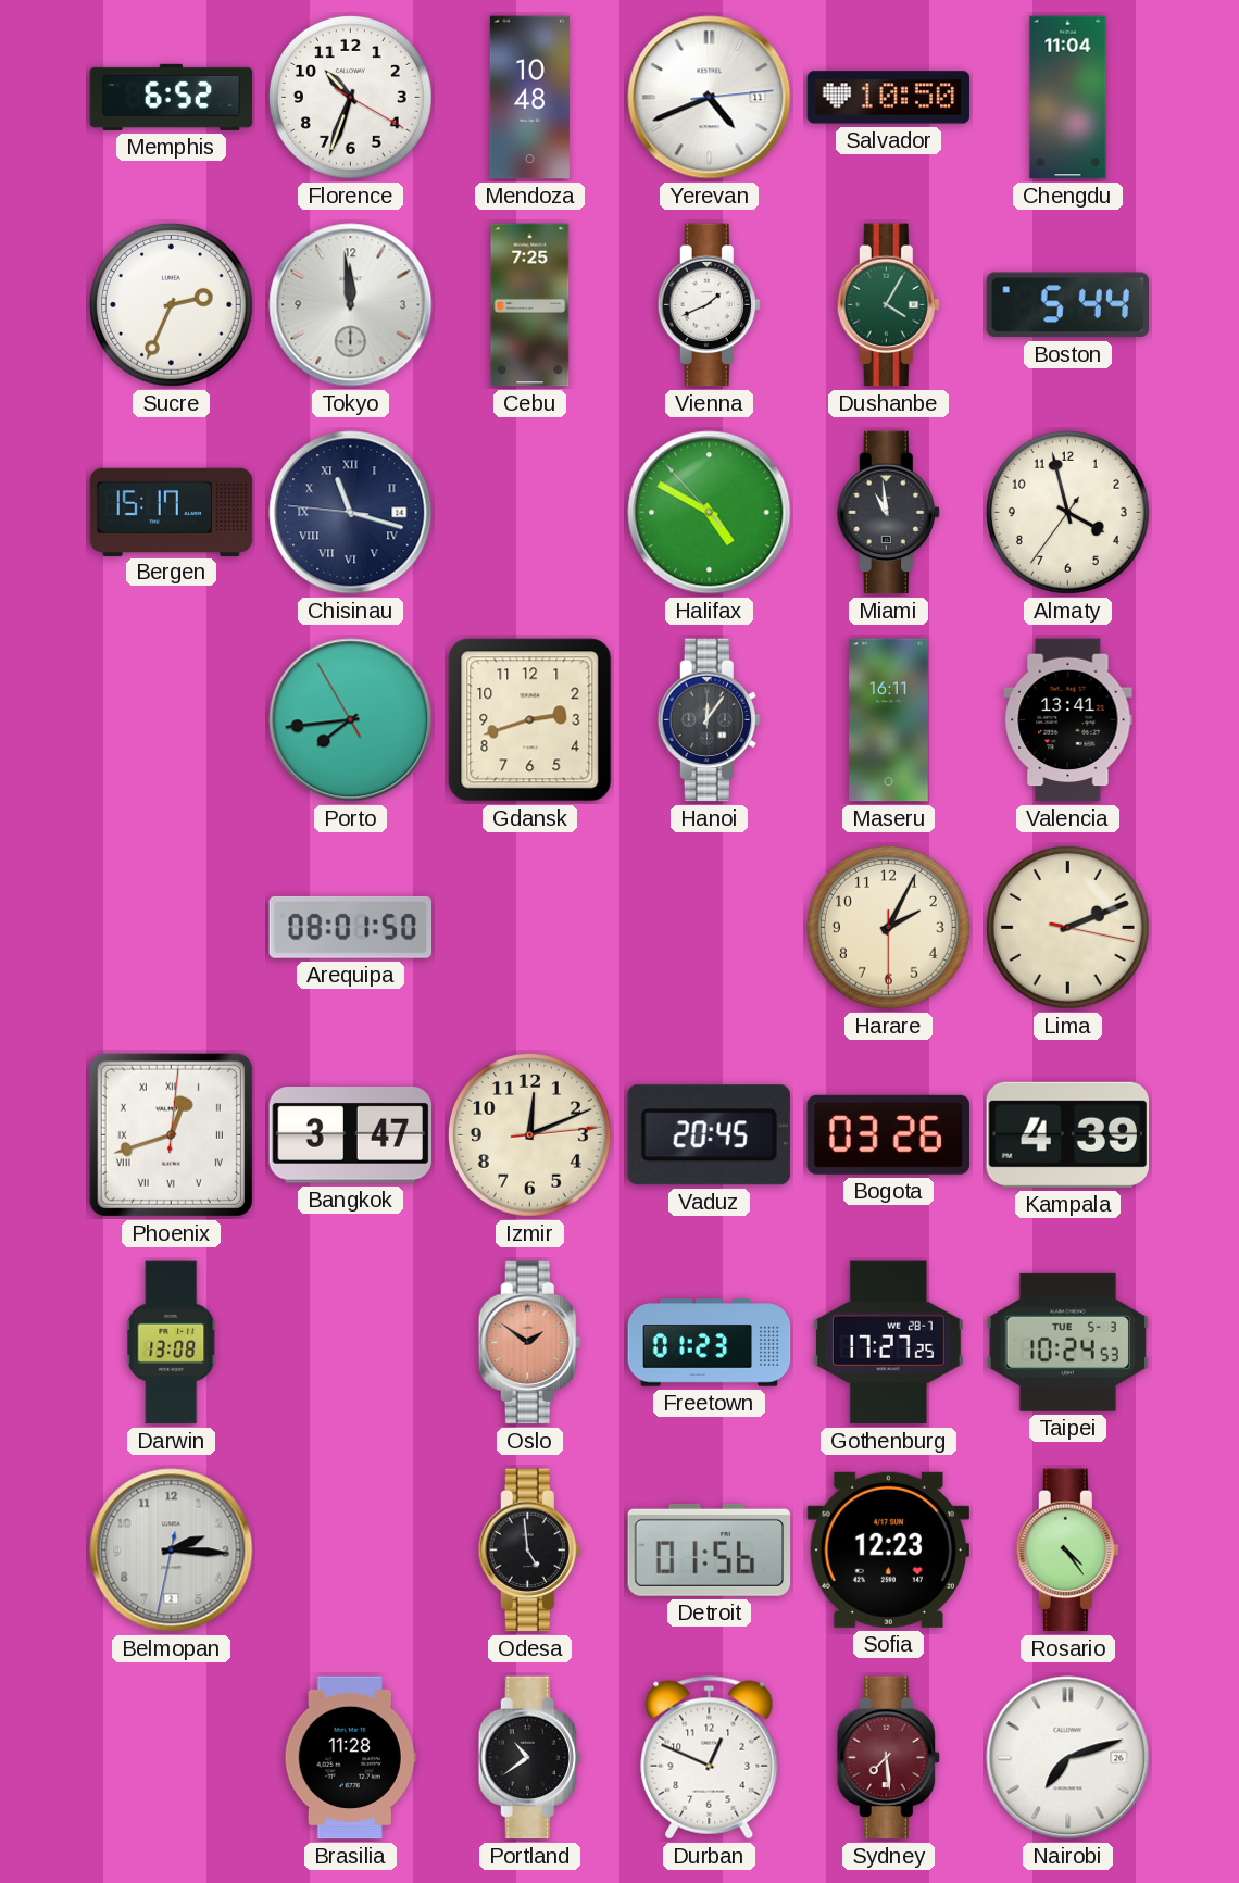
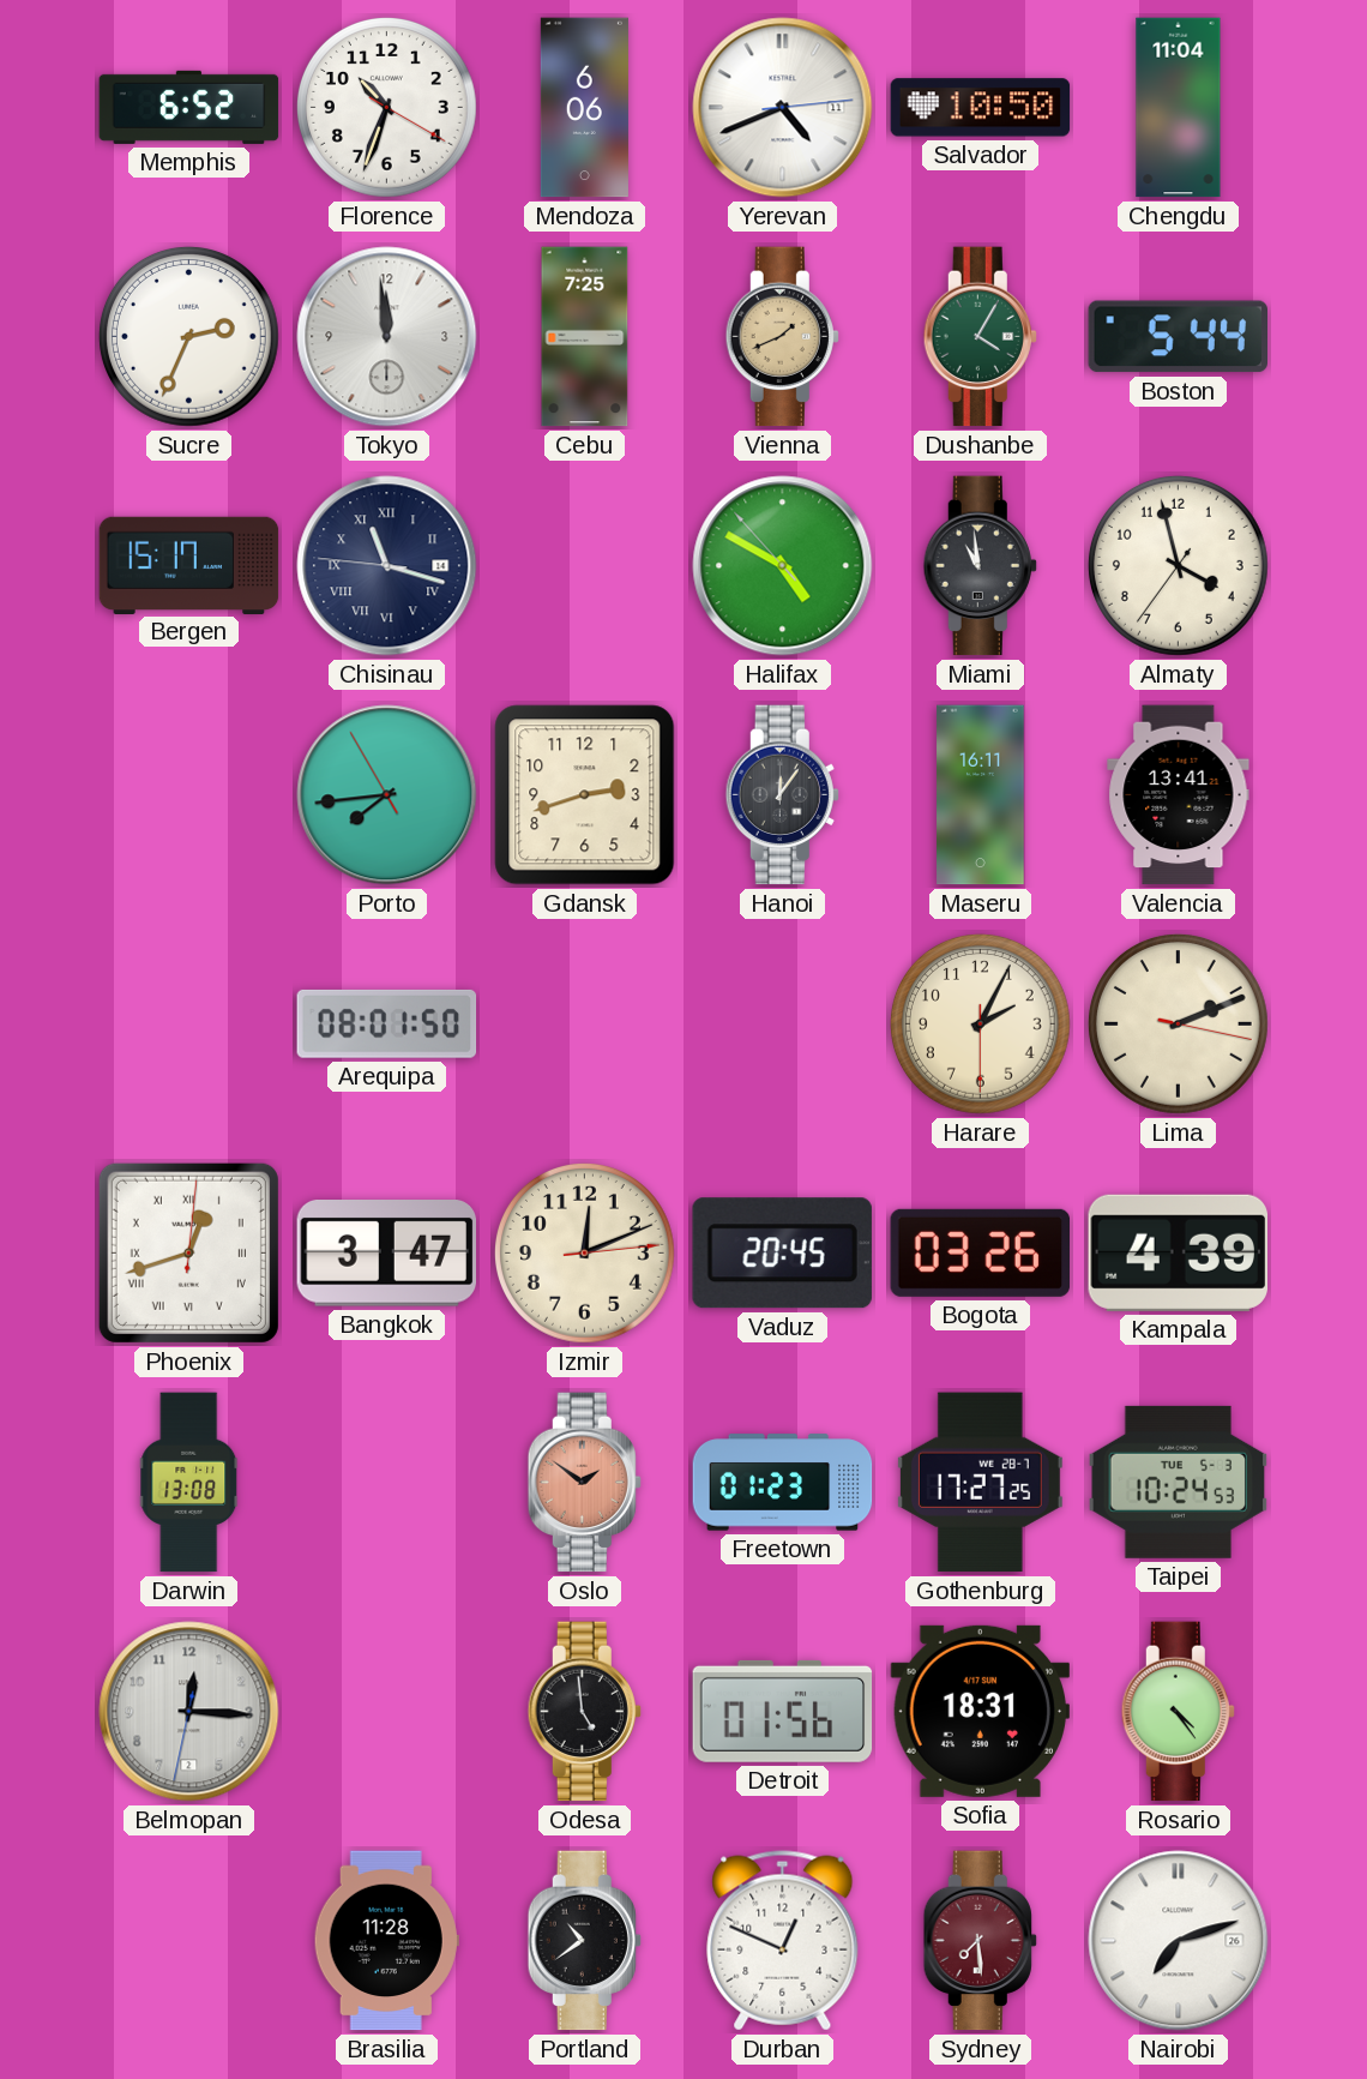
Mendoza: 10:48 -> 6:06 (584, 108)
Vienna dial: white -> champagne (782, 337)
Belmopan: 2:15 -> 12:15 (189, 1712)
Sofia: 12:23 -> 18:31 (980, 1711)
